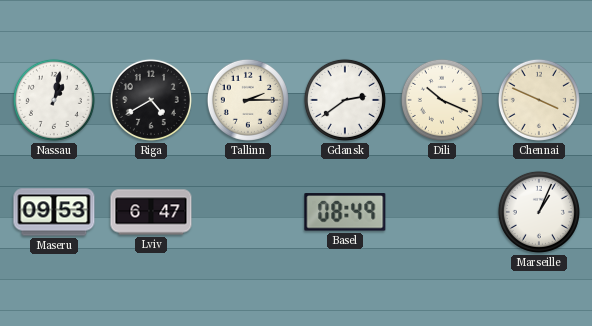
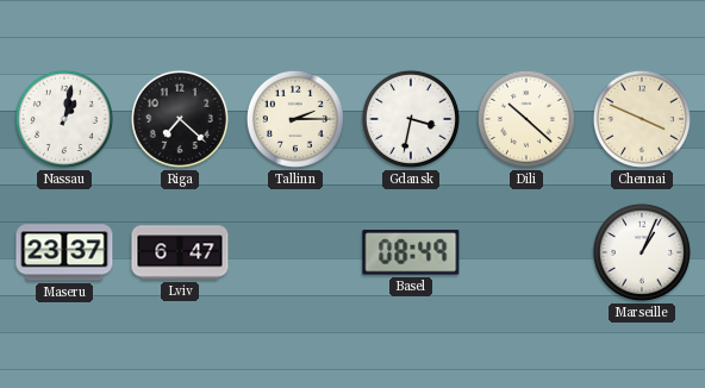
Riga: 4:40 -> 7:22 (180, 119)
Gdansk: 2:39 -> 3:32 (411, 119)
Dili: 10:19 -> 10:22 (526, 119)
Maseru: 09:53 -> 23:37 (64, 252)
